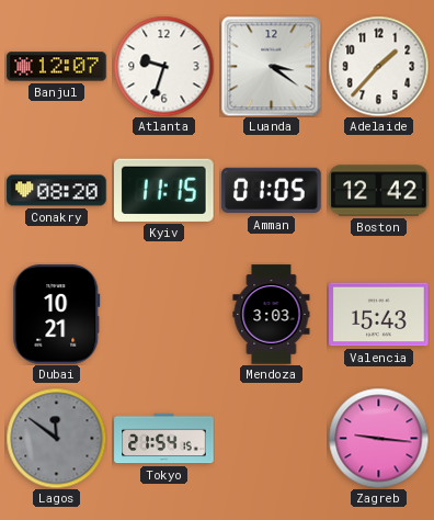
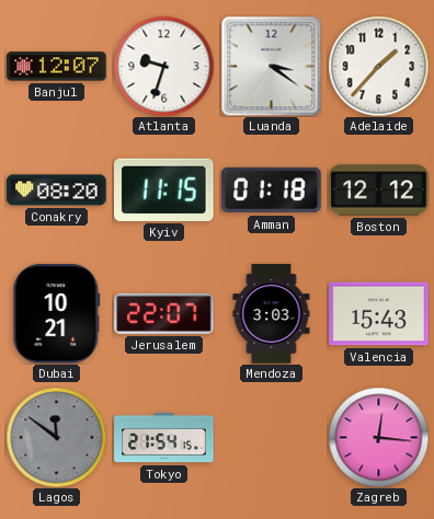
Amman: 01:05 -> 01:18 (272, 191)
Boston: 12:42 -> 12:12 (379, 191)
Jerusalem: none -> 22:07 (164, 313)
Zagreb: 9:16 -> 12:16 (378, 437)
